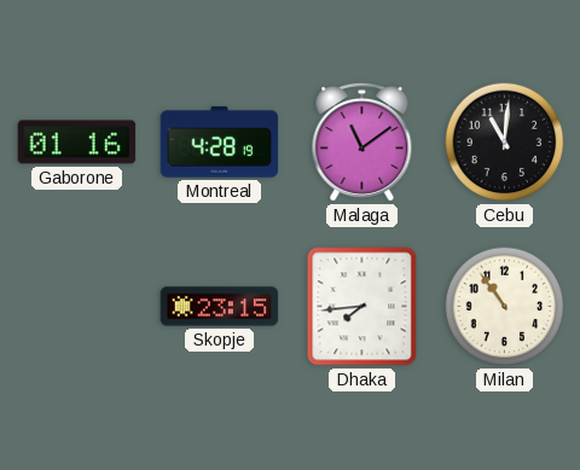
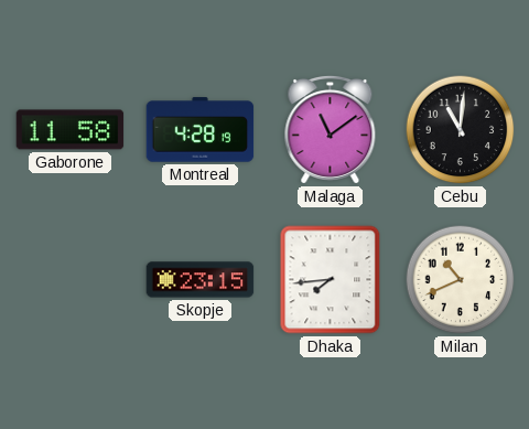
Gaborone: 01:16 -> 11:58 (71, 130)
Milan: 10:54 -> 10:41 (461, 280)
